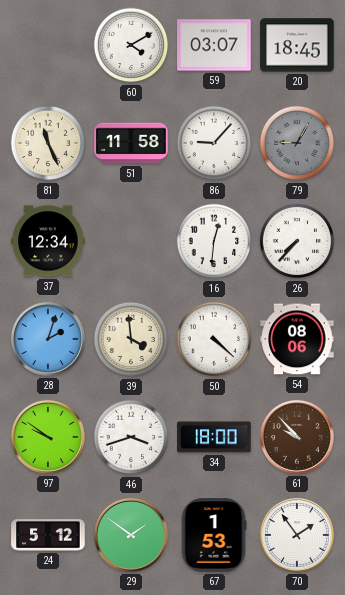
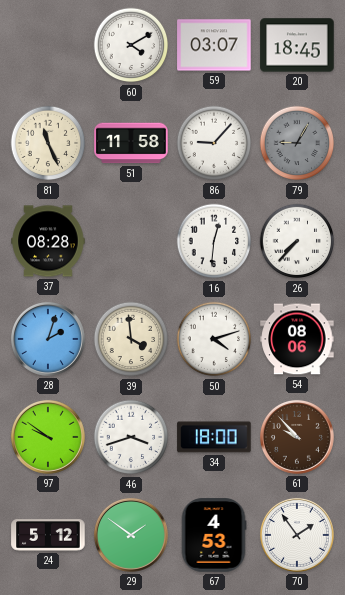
37: 12:34 -> 08:28 (48, 241)
50: 4:22 -> 4:12 (214, 339)
67: 1:53 -> 4:53 (214, 535)
